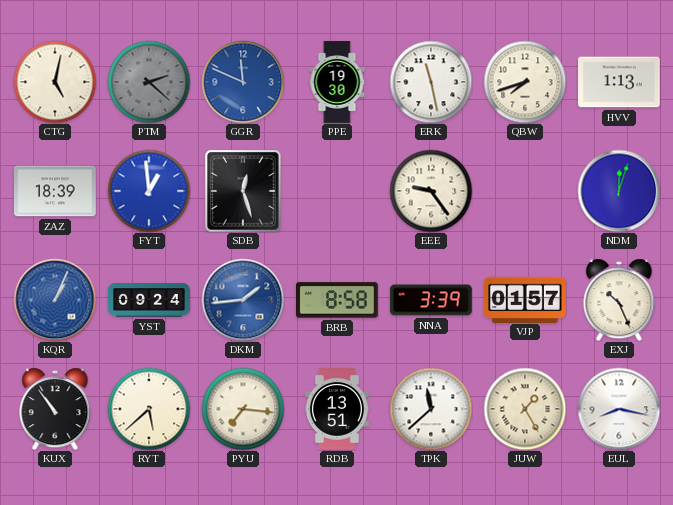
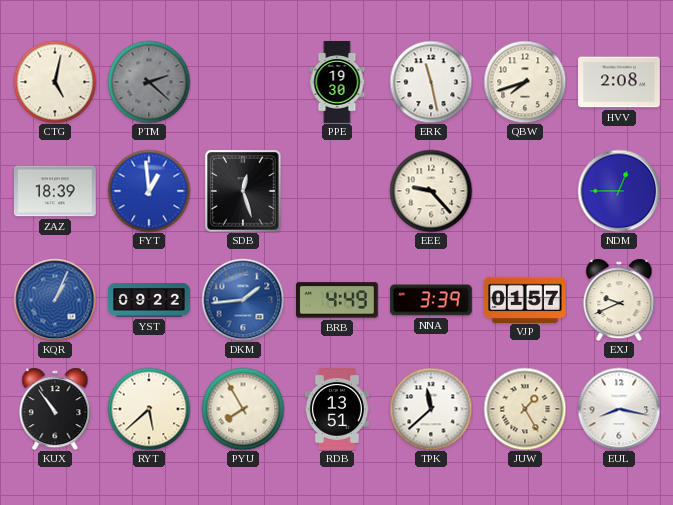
GGR: 11:49 -> none (243, 82)
HVV: 1:13 -> 2:08 (620, 82)
EEE: 9:24 -> 9:23 (431, 191)
NDM: 12:03 -> 12:45 (619, 191)
YST: 09:24 -> 09:22 (149, 300)
BRB: 8:58 -> 4:49 (338, 300)
EXJ: 10:26 -> 9:41 (619, 300)
PYU: 7:16 -> 7:55 (243, 409)
